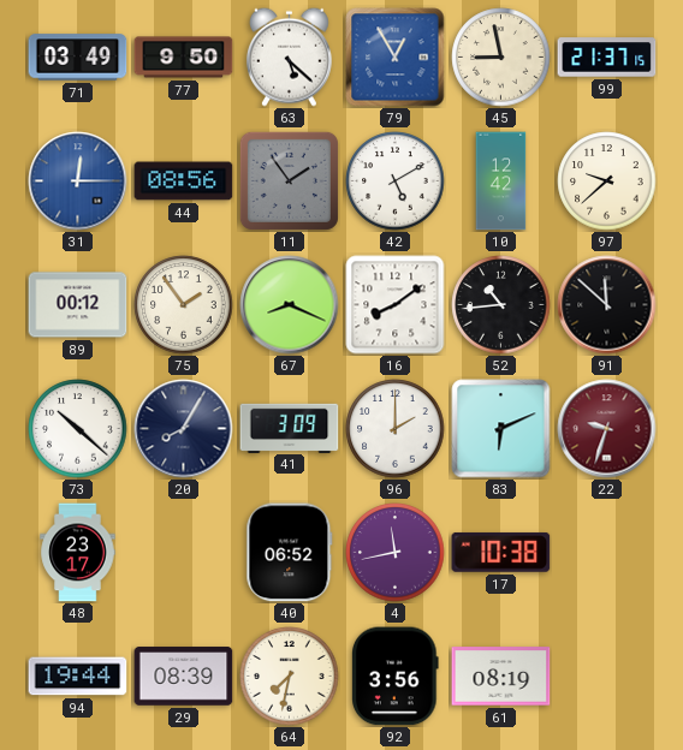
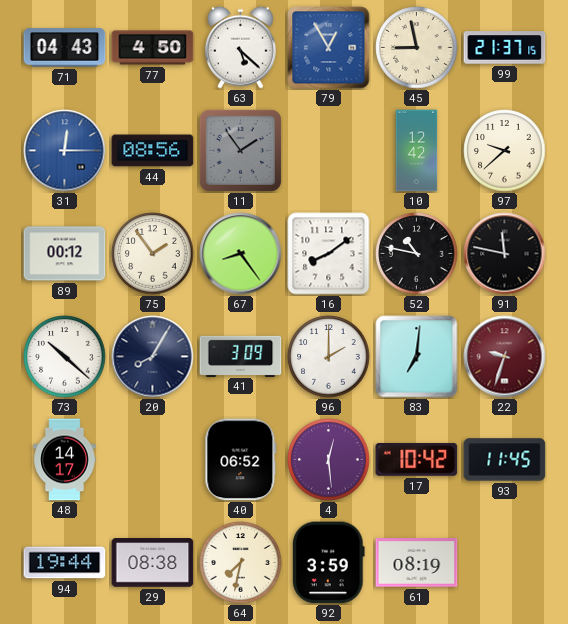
71: 03:49 -> 04:43 (65, 48)
77: 9:50 -> 4:50 (153, 48)
42: 5:10 -> none (396, 181)
67: 8:19 -> 8:24 (241, 254)
52: 10:44 -> 10:47 (417, 254)
91: 11:52 -> 11:47 (505, 254)
83: 6:11 -> 7:01 (417, 357)
48: 23:17 -> 14:17 (65, 460)
4: 11:43 -> 12:29 (329, 460)
17: 10:38 -> 10:42 (417, 459)
93: none -> 11:45 (505, 460)
29: 08:39 -> 08:38 (153, 563)
92: 3:56 -> 3:59 (329, 563)
